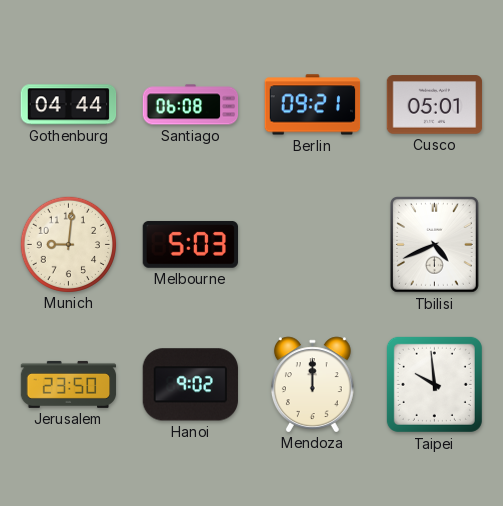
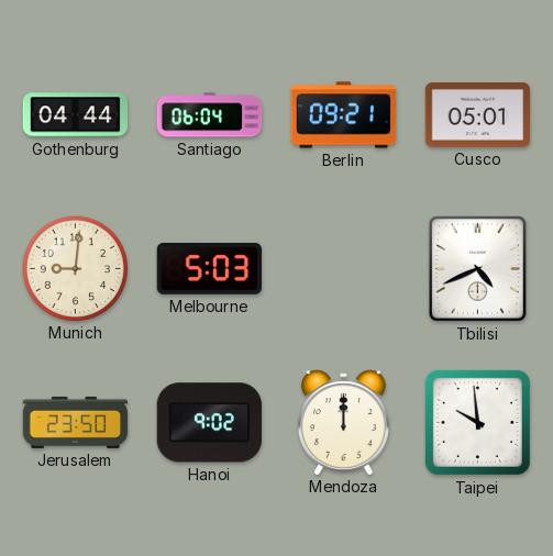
Santiago: 06:08 -> 06:04 (210, 115)
